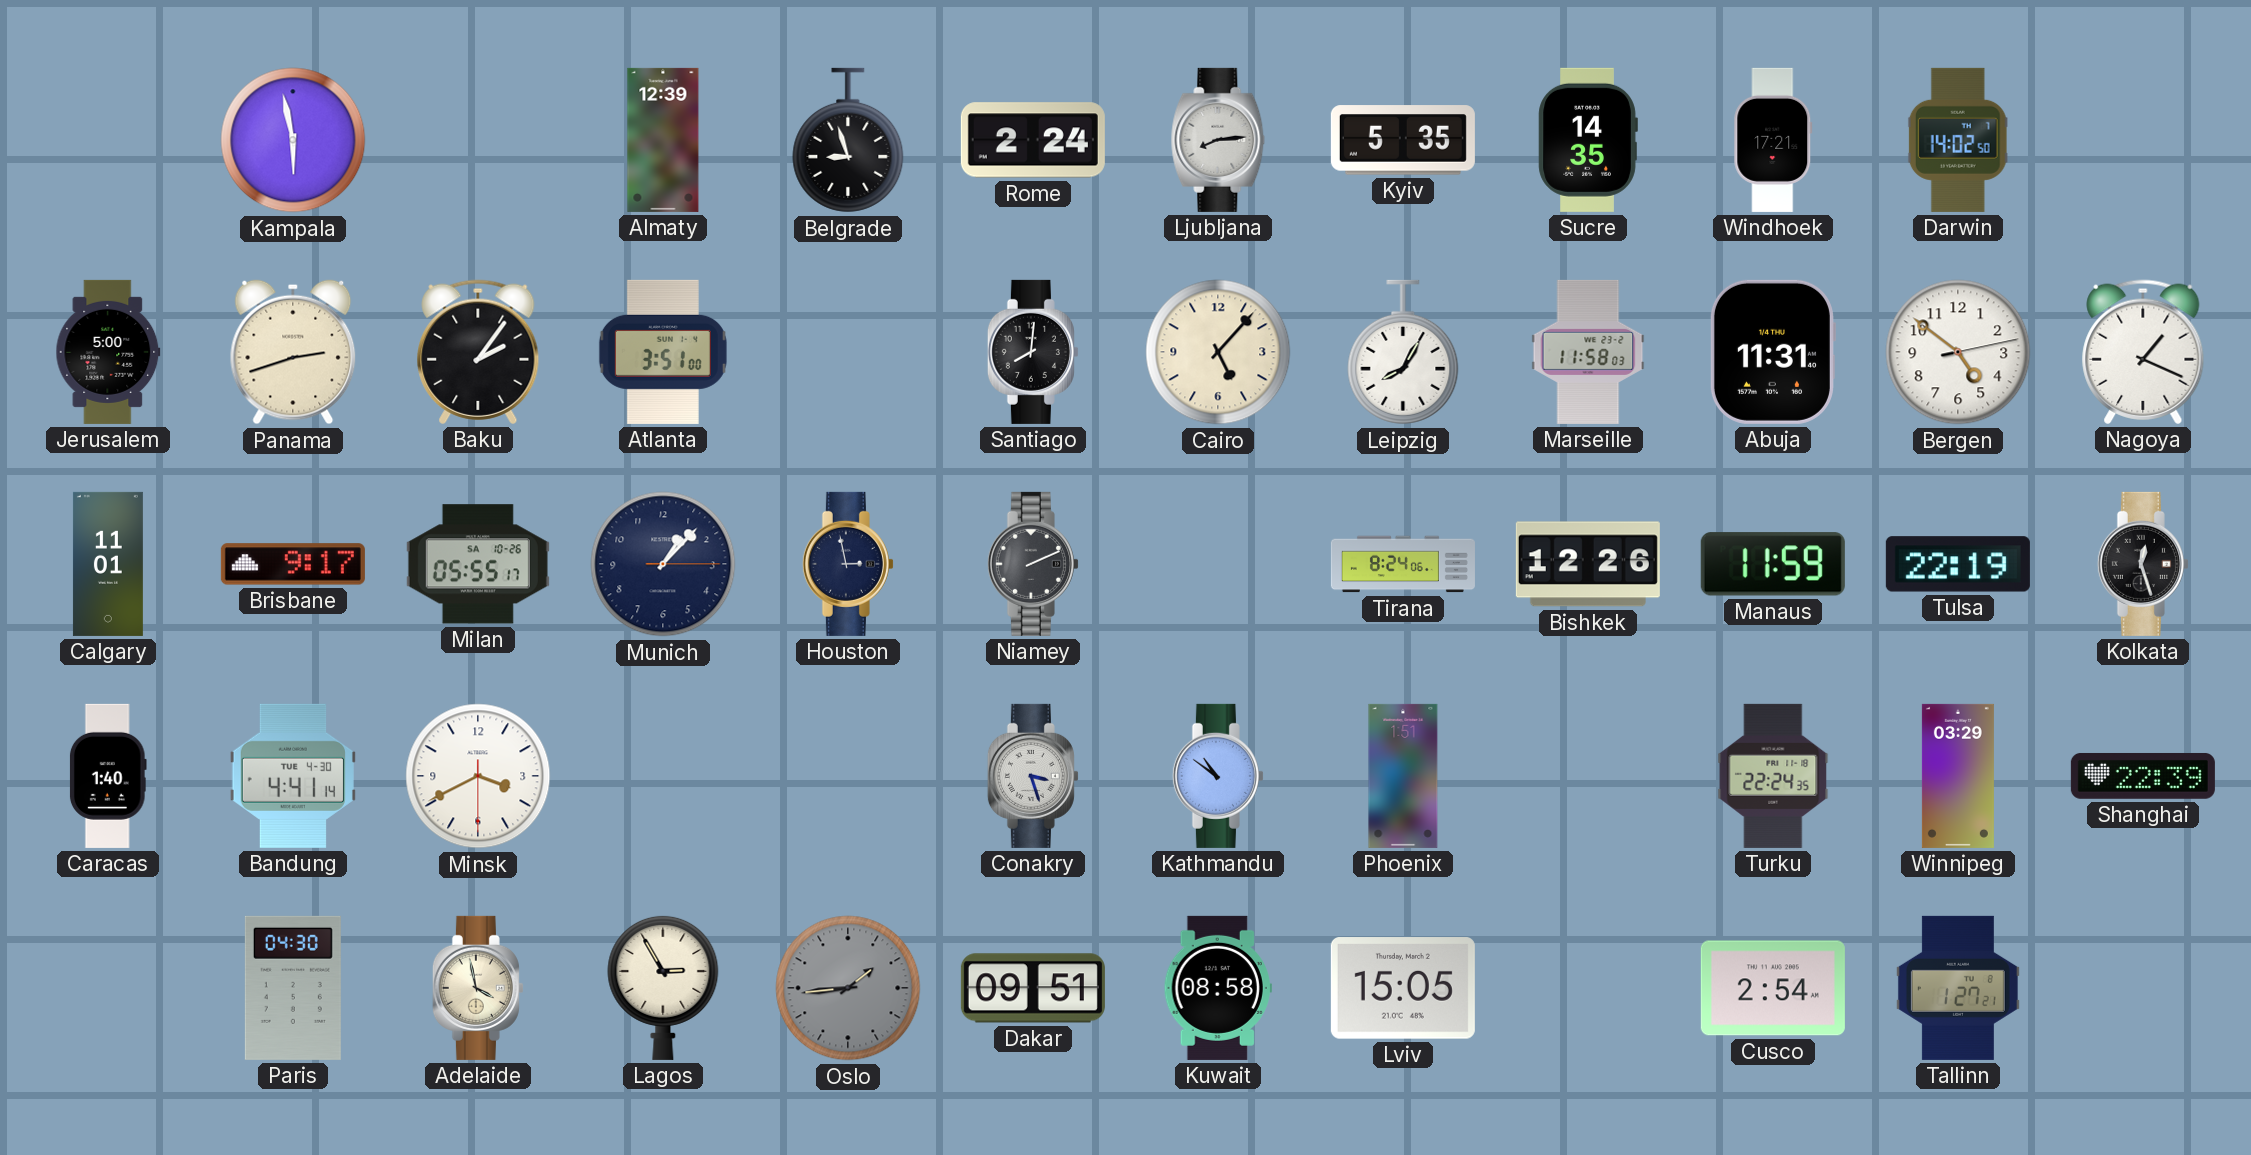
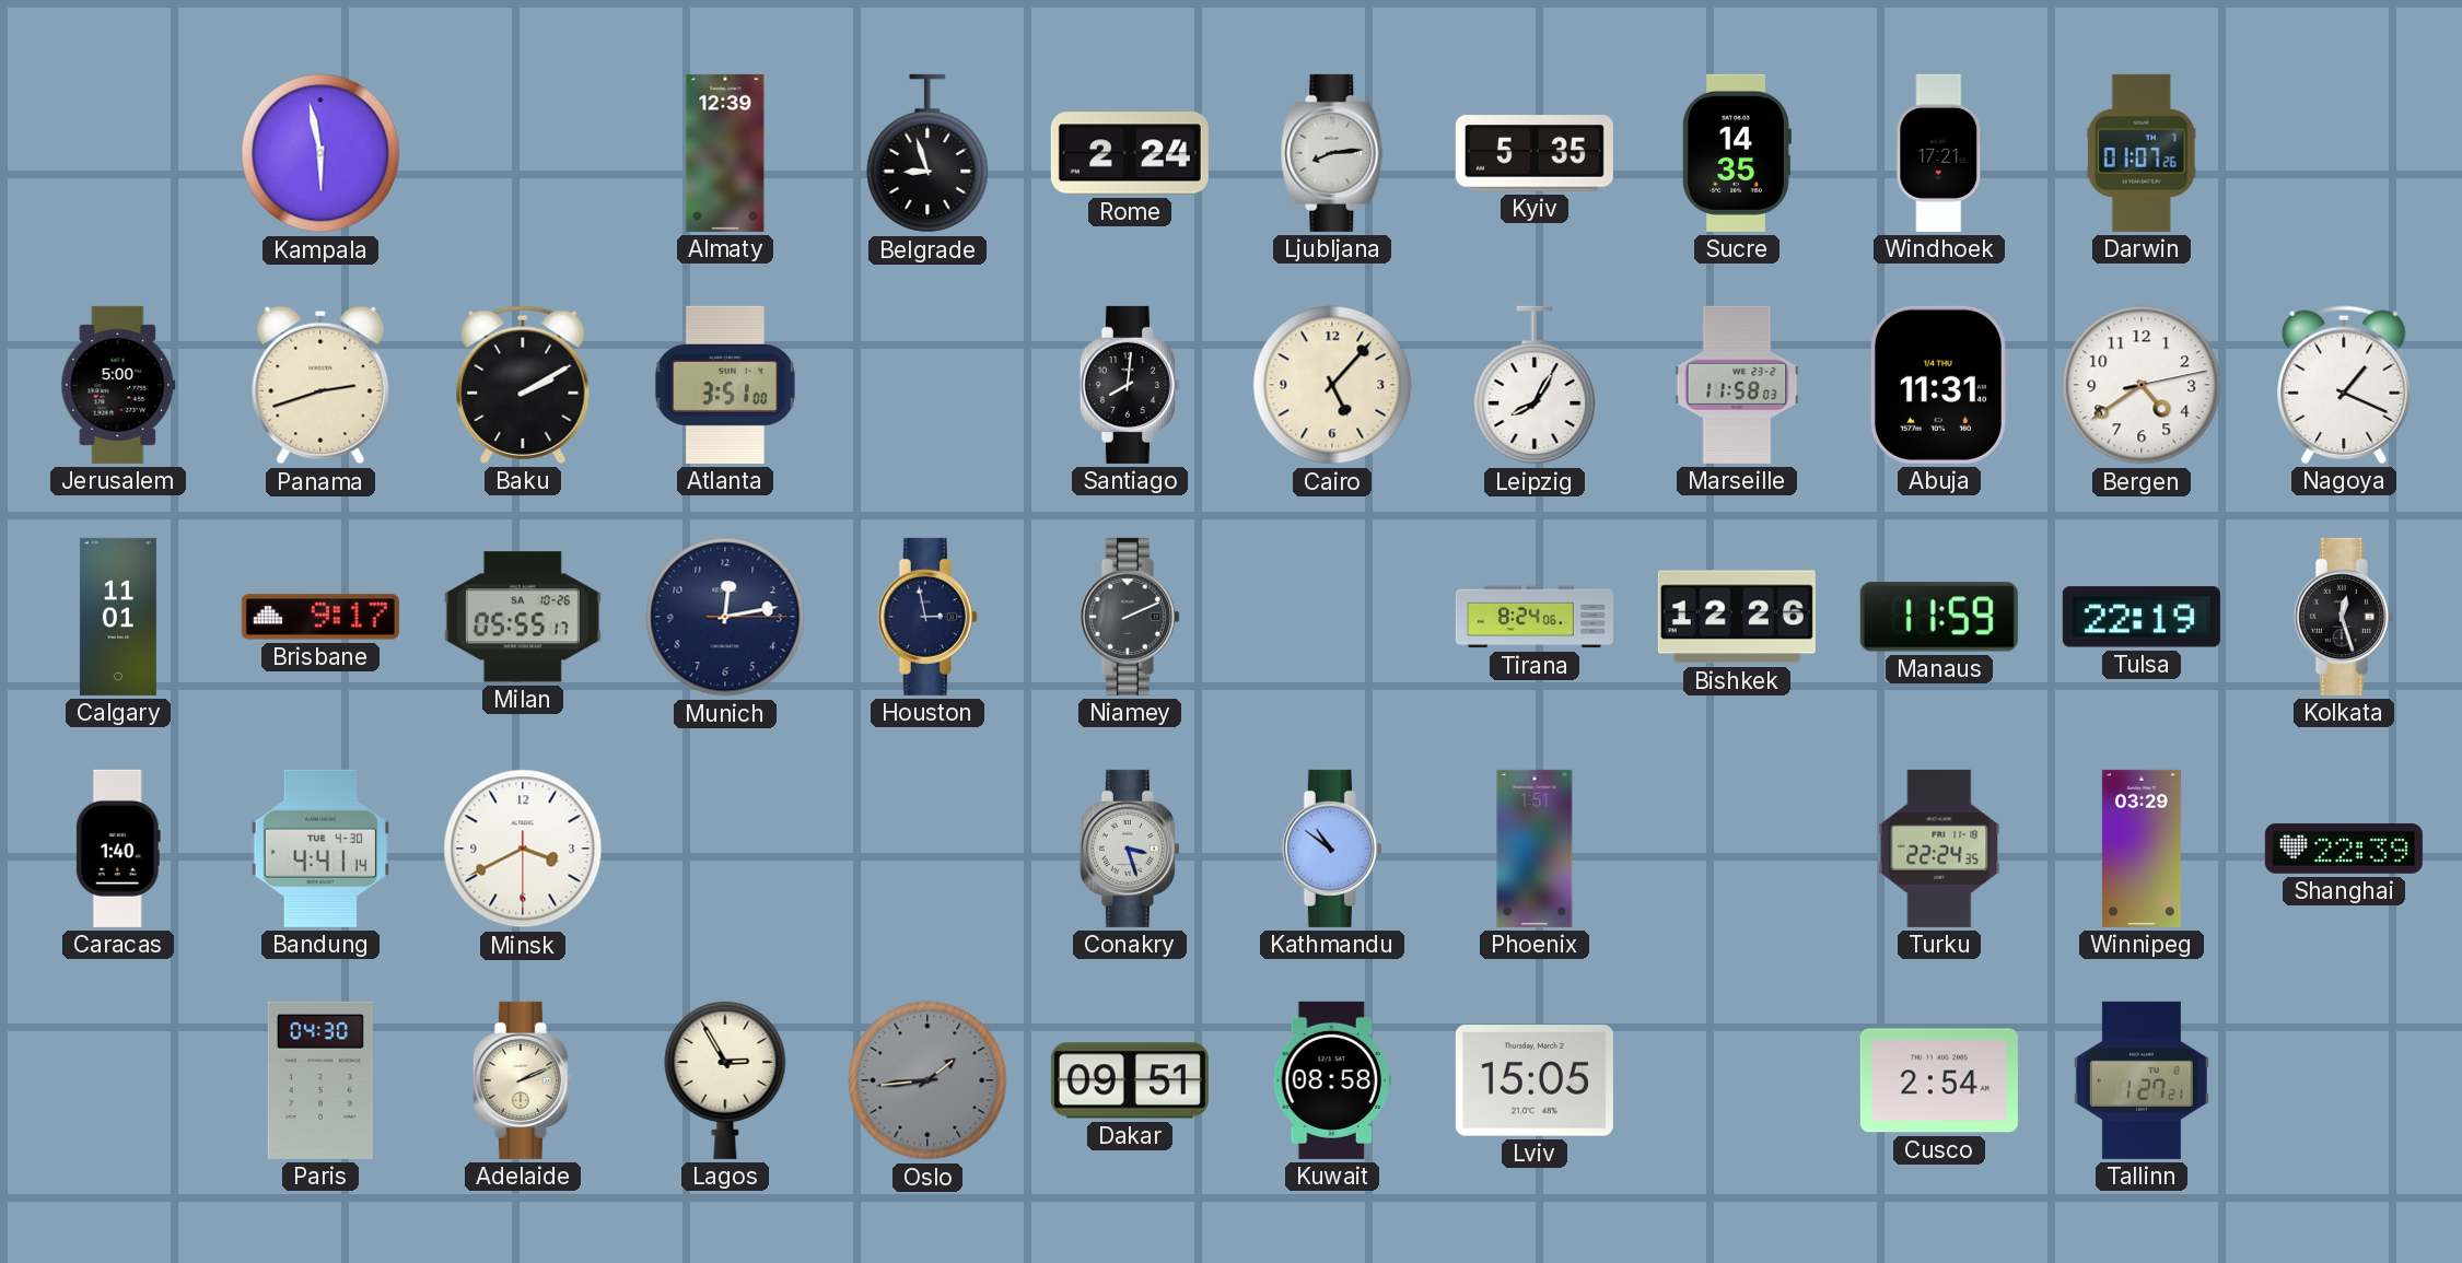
Darwin: 14:02 -> 01:07 (2142, 153)
Baku: 2:06 -> 2:10 (523, 385)
Bergen: 4:51 -> 4:39 (2142, 385)
Munich: 1:07 -> 12:13 (725, 617)
Adelaide: 3:58 -> 2:11 (523, 1080)
